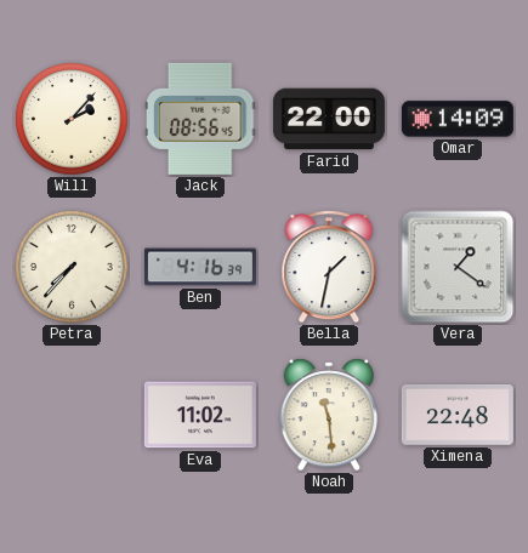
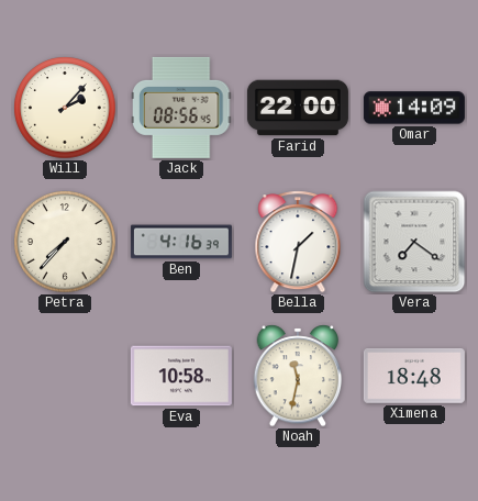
Vera: 1:21 -> 7:21 (414, 242)
Eva: 11:02 -> 10:58 (181, 376)
Noah: 11:29 -> 11:32 (298, 376)
Ximena: 22:48 -> 18:48 (414, 377)
